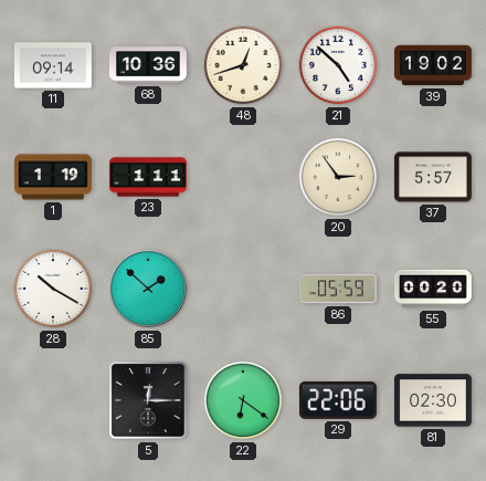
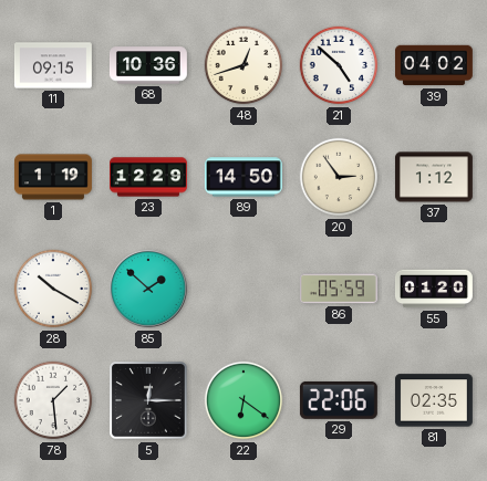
11: 09:14 -> 09:15 (53, 65)
39: 19:02 -> 04:02 (434, 65)
23: 1:11 -> 12:29 (149, 177)
89: none -> 14:50 (244, 177)
37: 5:57 -> 1:12 (434, 177)
55: 00:20 -> 01:20 (434, 289)
78: none -> 1:29 (53, 400)
81: 02:30 -> 02:35 (434, 400)
